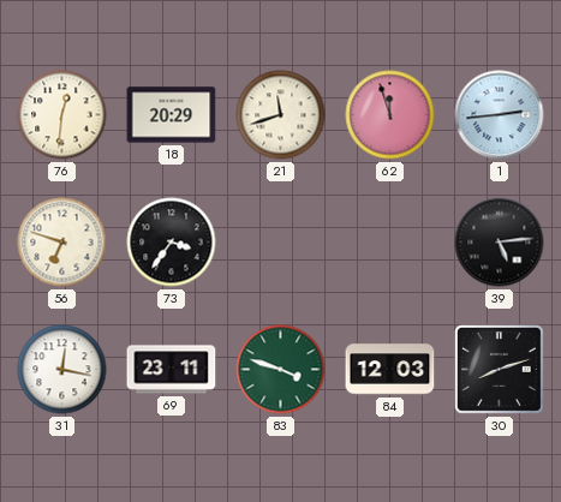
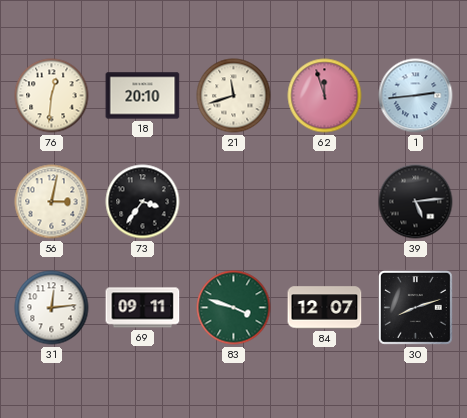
18: 20:29 -> 20:10 (143, 96)
56: 6:48 -> 3:02 (52, 202)
31: 12:17 -> 12:14 (52, 308)
69: 23:11 -> 09:11 (143, 308)
84: 12:03 -> 12:07 (325, 308)
